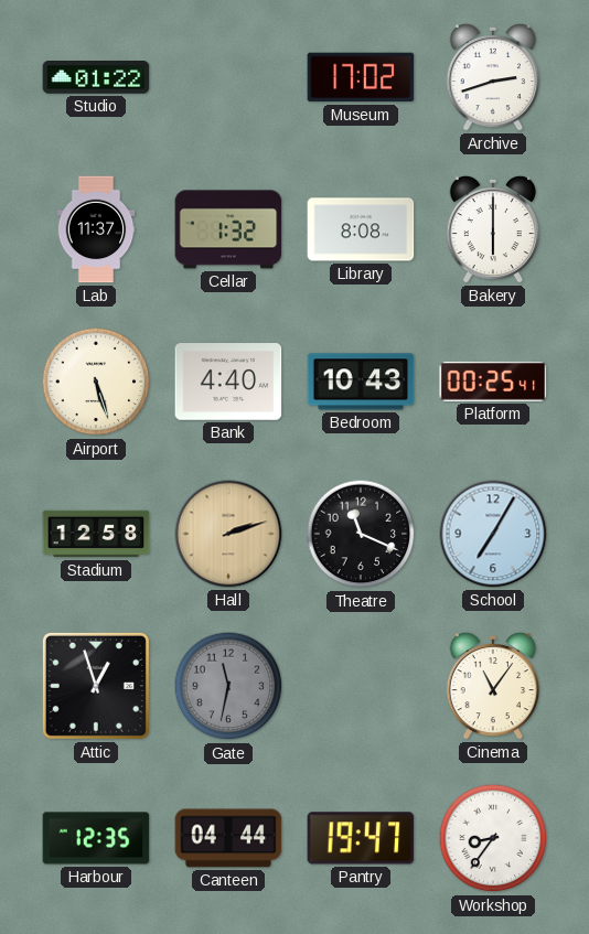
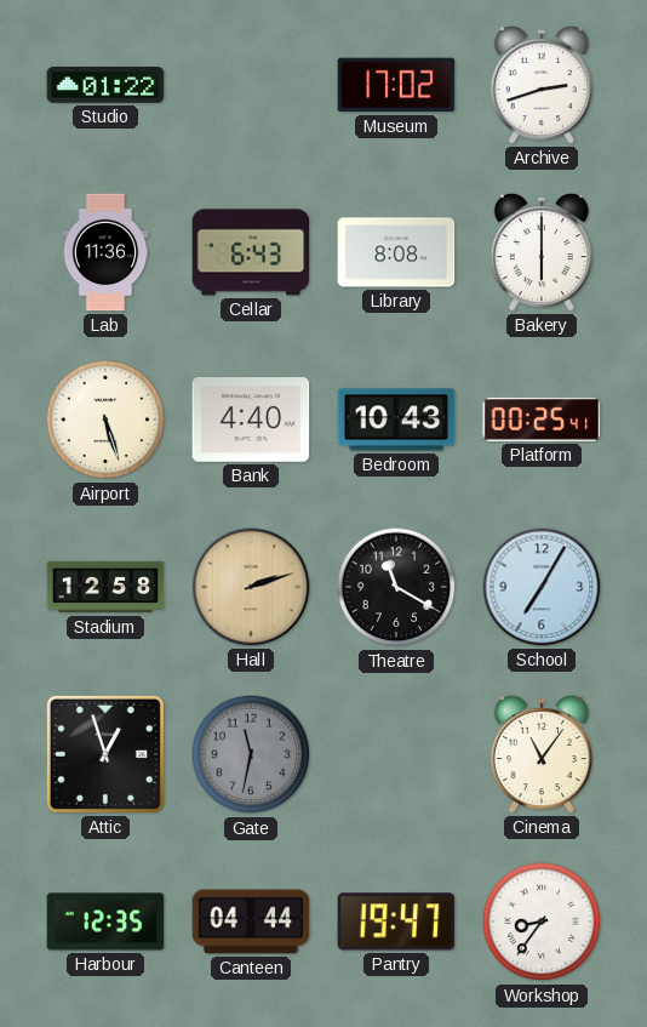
Lab: 11:37 -> 11:36 (105, 252)
Cellar: 1:32 -> 6:43 (251, 252)
Theatre: 11:19 -> 11:20 (396, 587)
